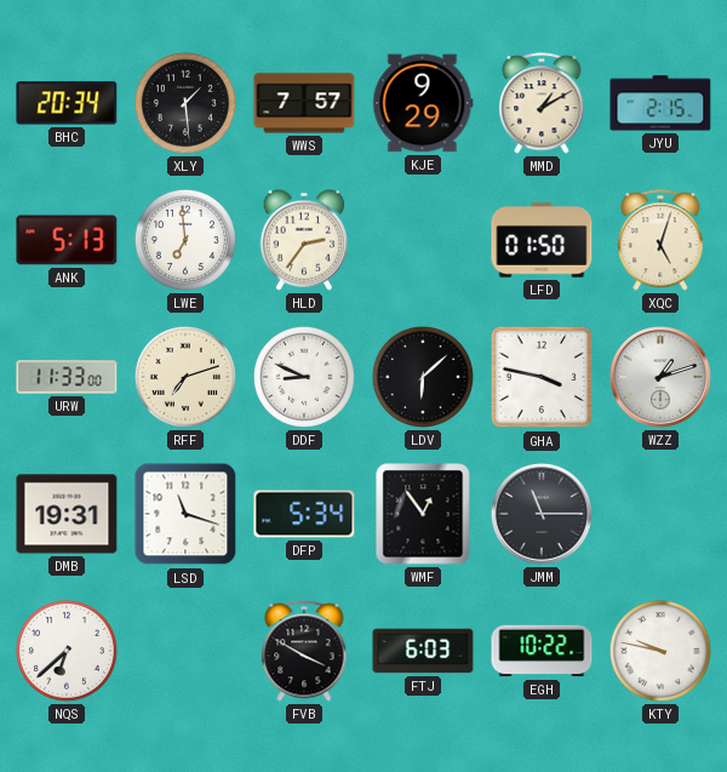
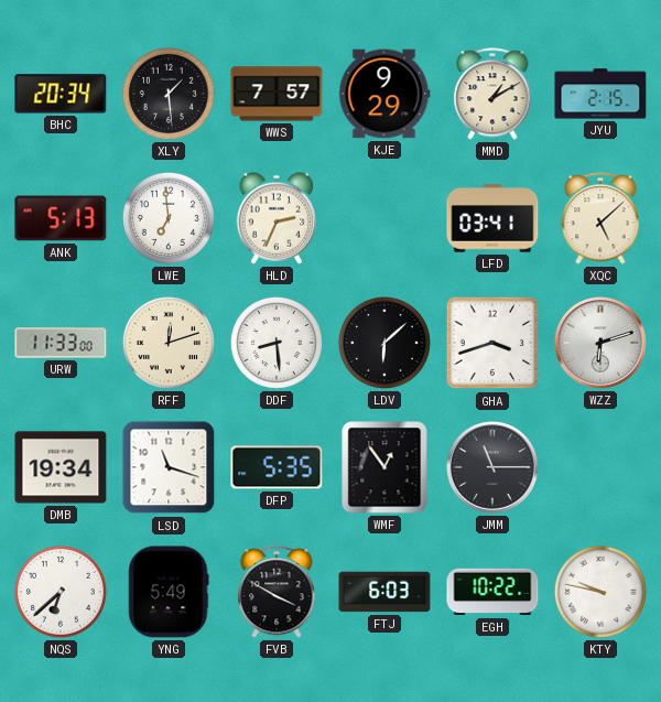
HLD: 2:36 -> 2:34 (277, 218)
LFD: 01:50 -> 03:41 (492, 218)
XQC: 5:03 -> 5:08 (600, 218)
RFF: 7:12 -> 12:12 (169, 343)
DDF: 8:49 -> 8:29 (277, 343)
GHA: 3:47 -> 3:42 (492, 343)
WZZ: 1:12 -> 6:12 (602, 344)
DMB: 19:31 -> 19:34 (61, 467)
DFP: 5:34 -> 5:35 (277, 467)
YNG: none -> 5:49 (169, 592)
